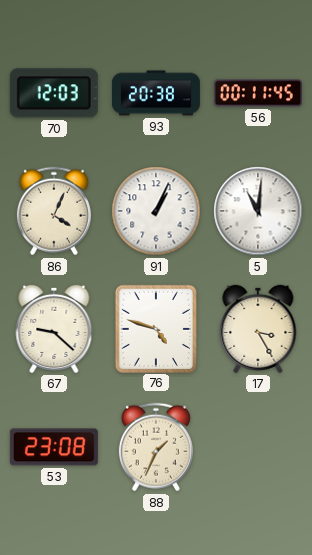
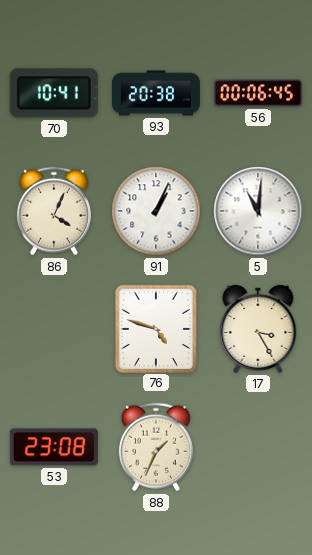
70: 12:03 -> 10:41 (54, 93)
56: 00:11 -> 00:06 (258, 93)
67: 9:22 -> none (54, 329)
